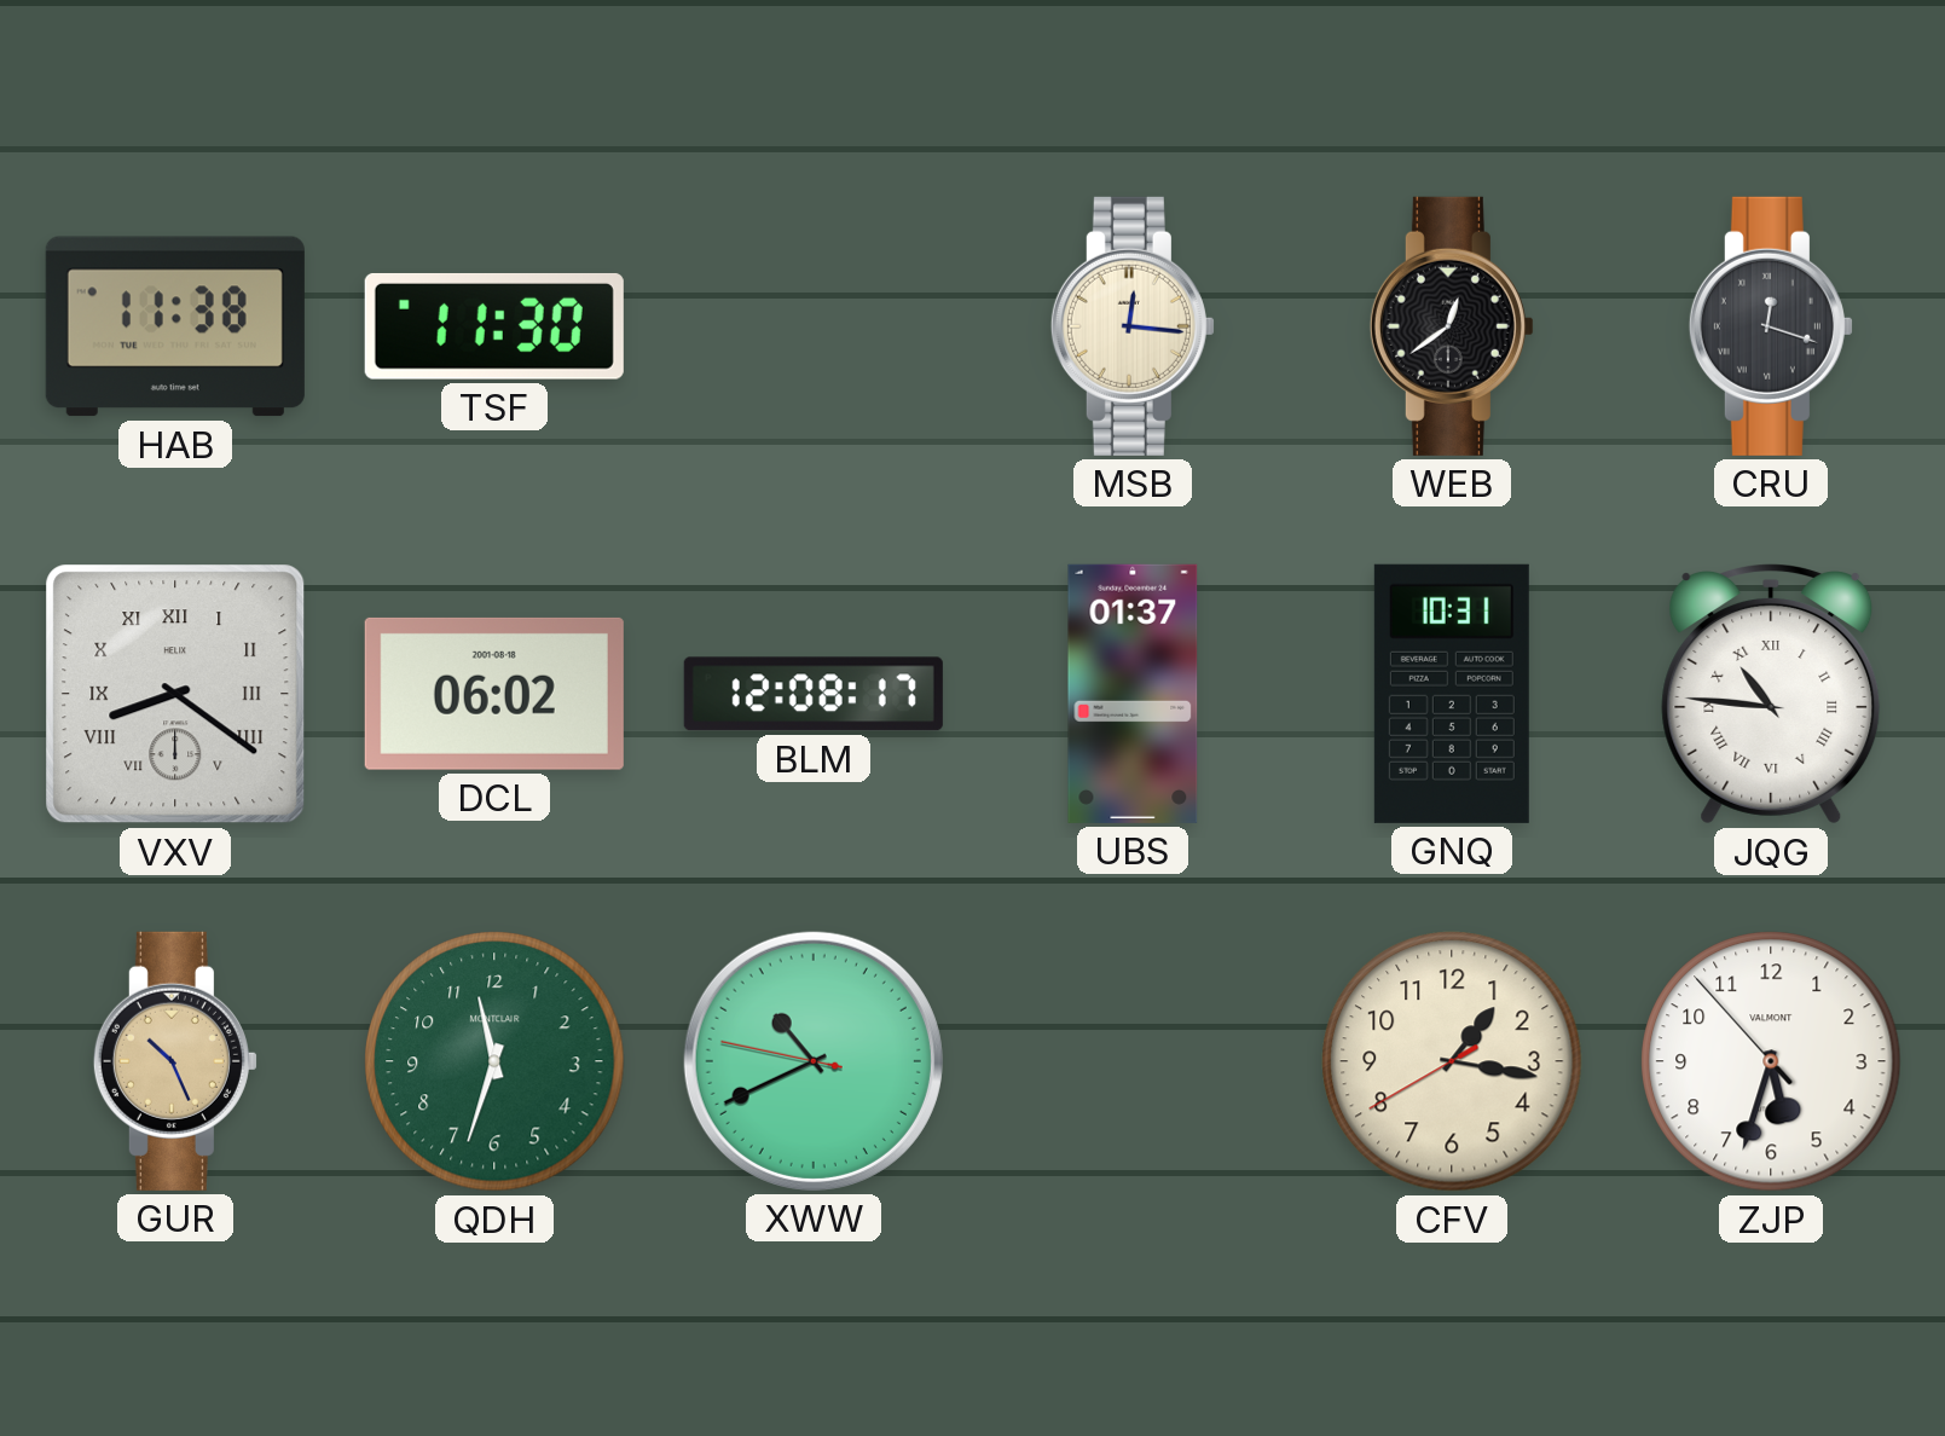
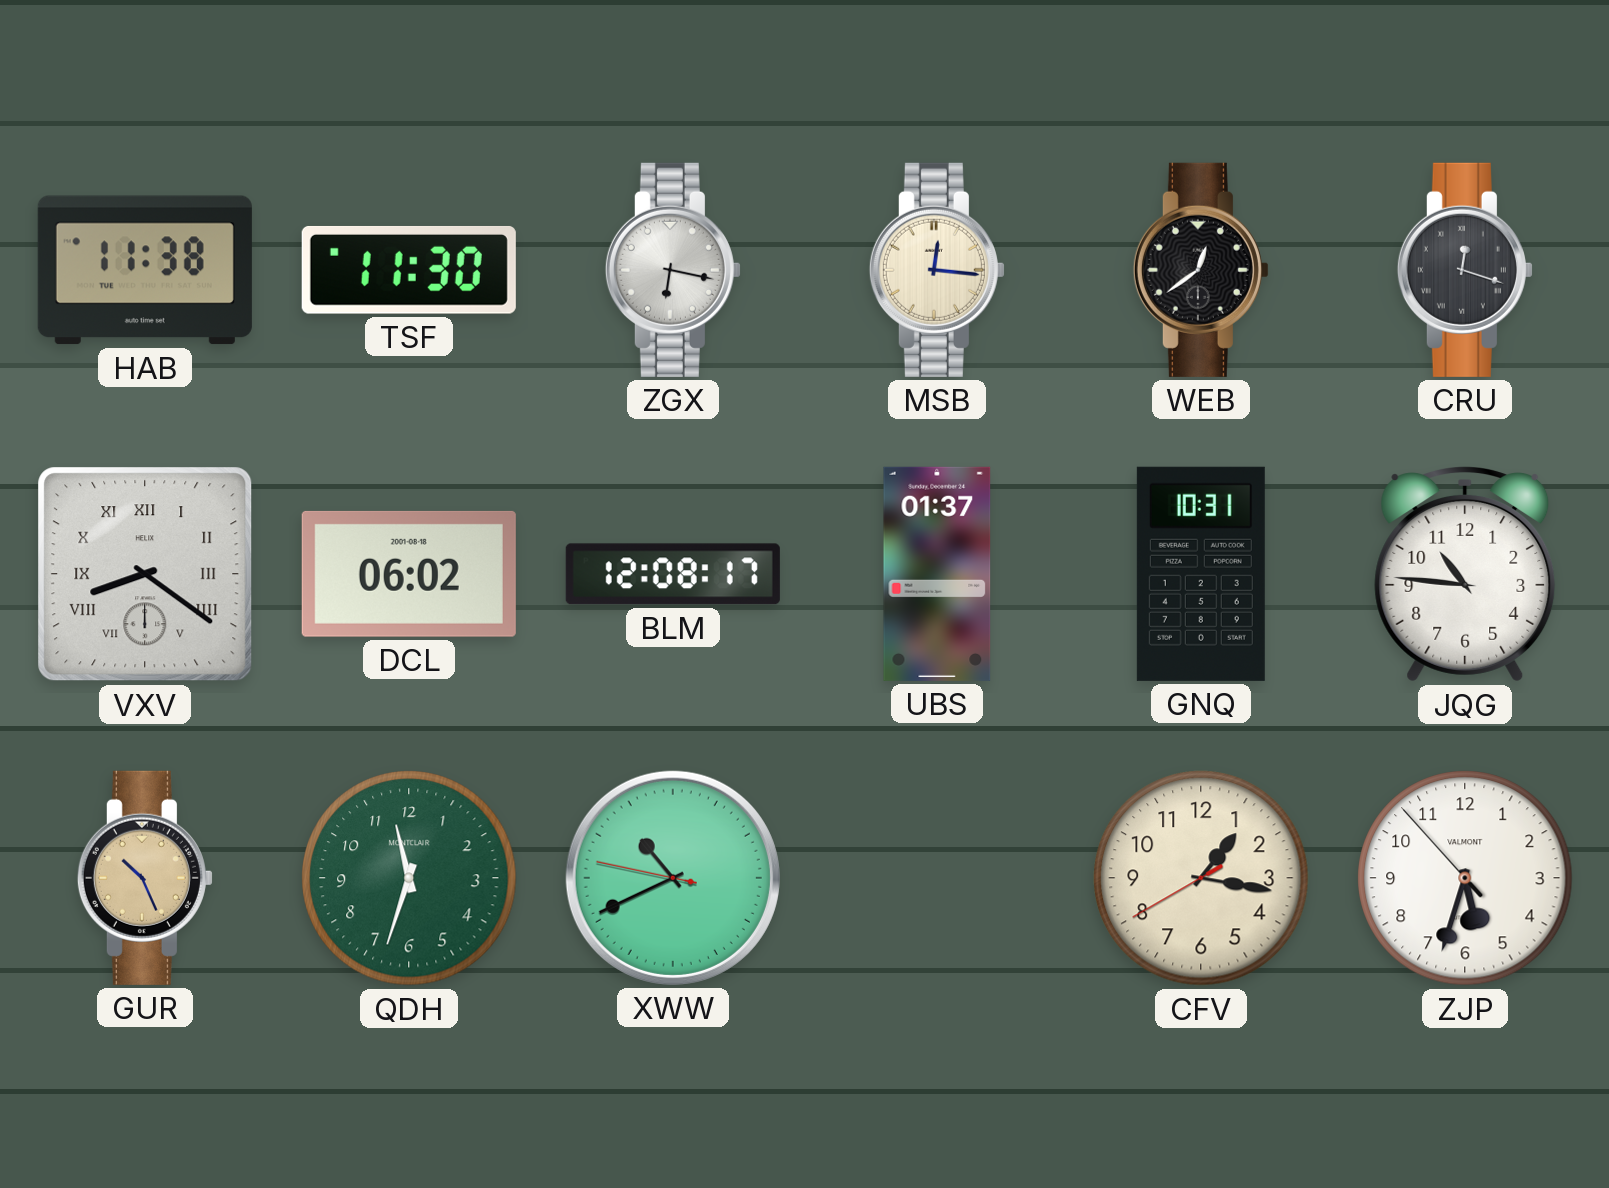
ZGX: none -> 6:17 (673, 270)
JQG numerals: Roman -> Arabic (1465, 575)
